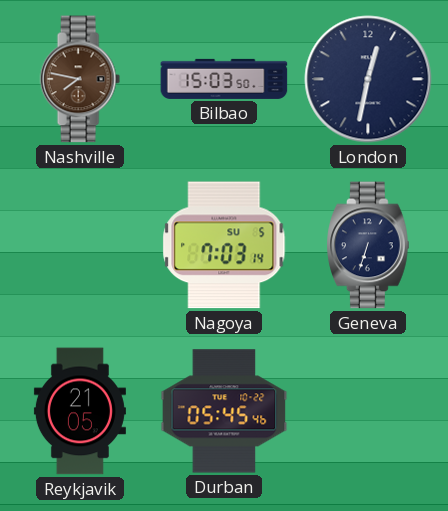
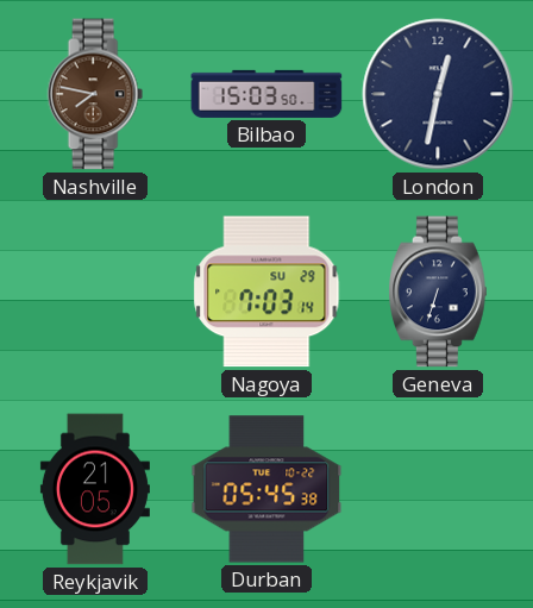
Nagoya date: SU 5 -> SU 29 (266, 292)
Durban: 05:45:46 -> 05:45:38 (266, 489)
